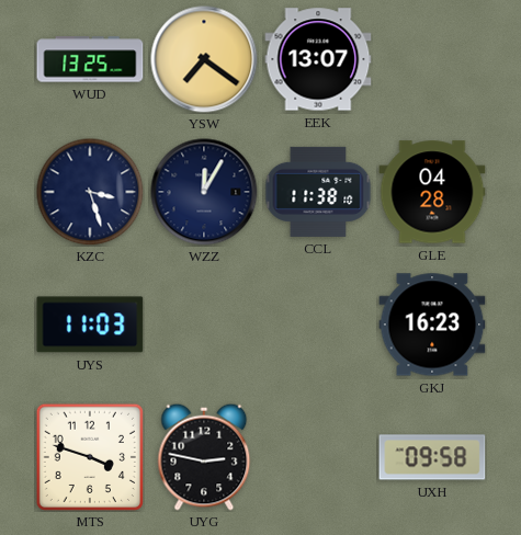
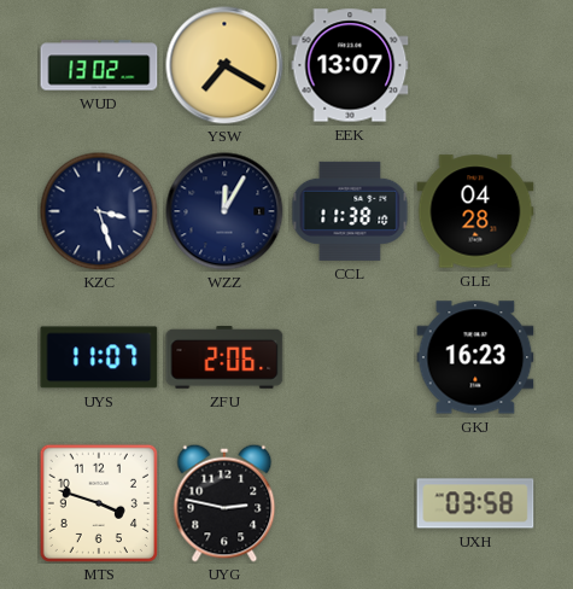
WUD: 13:25 -> 13:02 (99, 65)
YSW: 7:21 -> 7:20 (224, 65)
UYS: 11:03 -> 11:07 (99, 357)
ZFU: none -> 2:06 (224, 358)
UXH: 09:58 -> 03:58 (475, 503)
